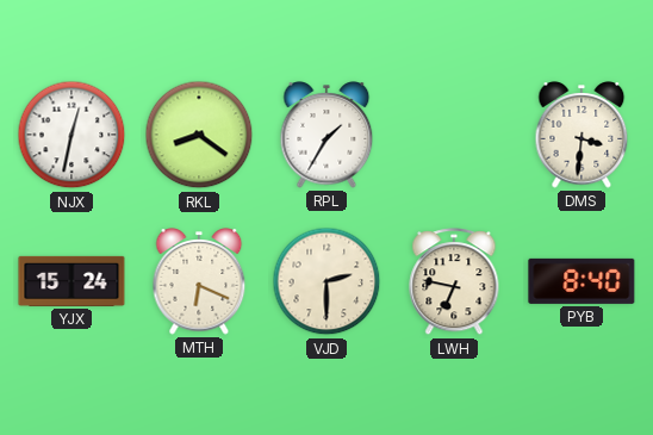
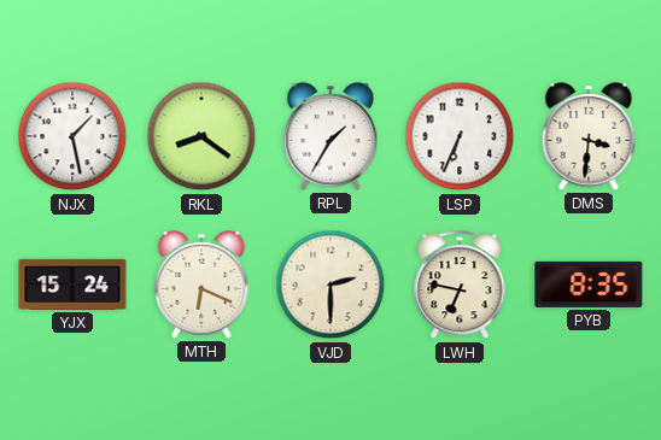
NJX: 12:32 -> 1:28 (72, 136)
LSP: none -> 6:34 (460, 136)
PYB: 8:40 -> 8:35 (589, 284)
